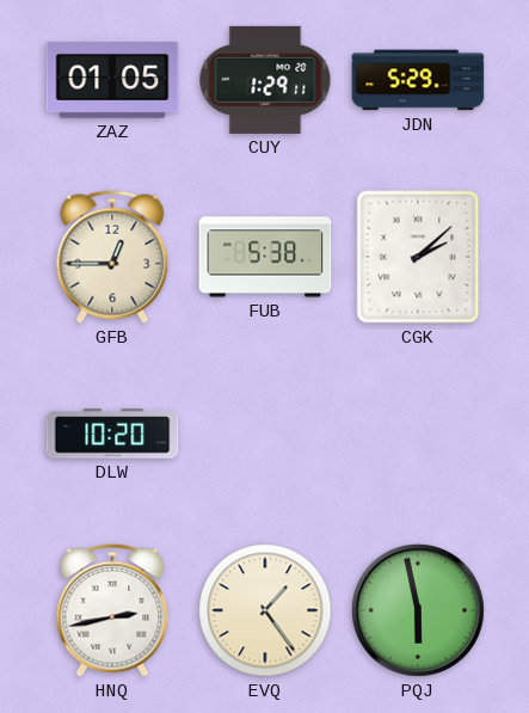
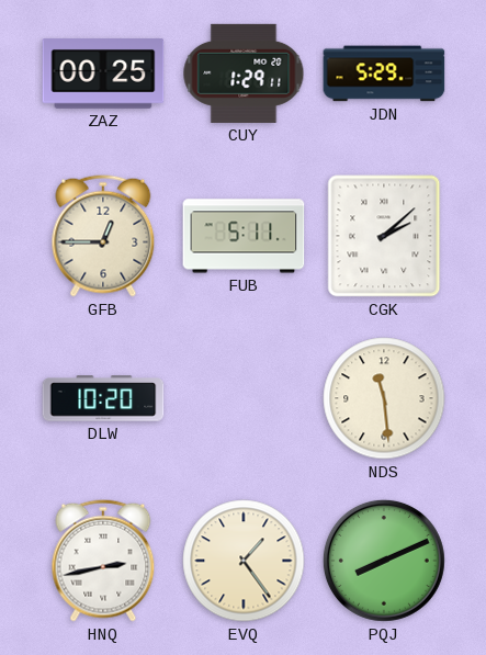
ZAZ: 01:05 -> 00:25 (103, 74)
FUB: 5:38 -> 5:11 (244, 236)
NDS: none -> 11:29 (384, 398)
PQJ: 5:58 -> 8:11 (384, 561)
